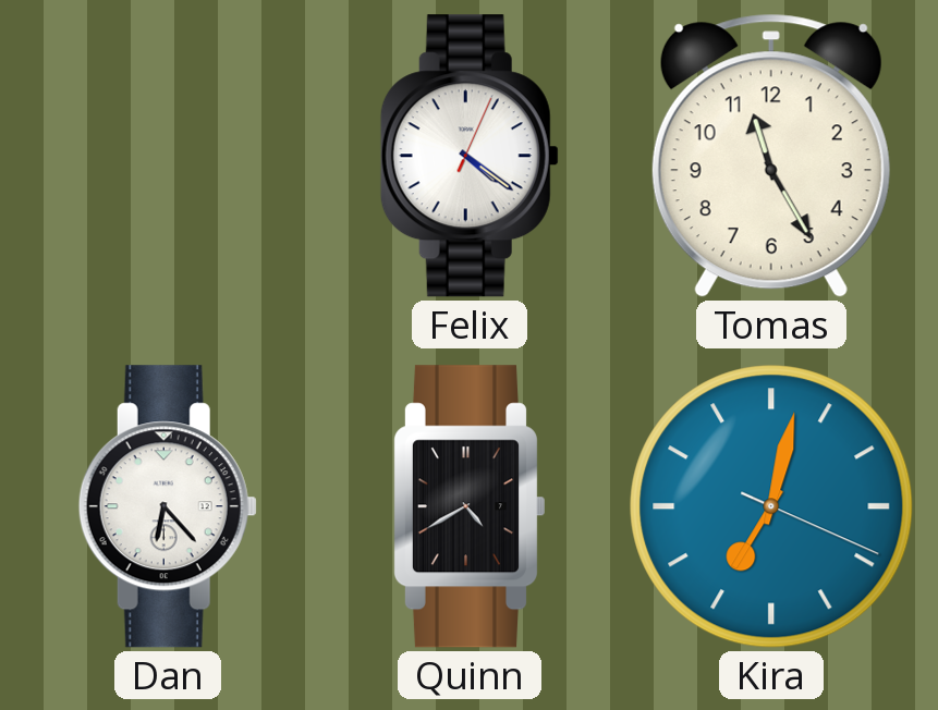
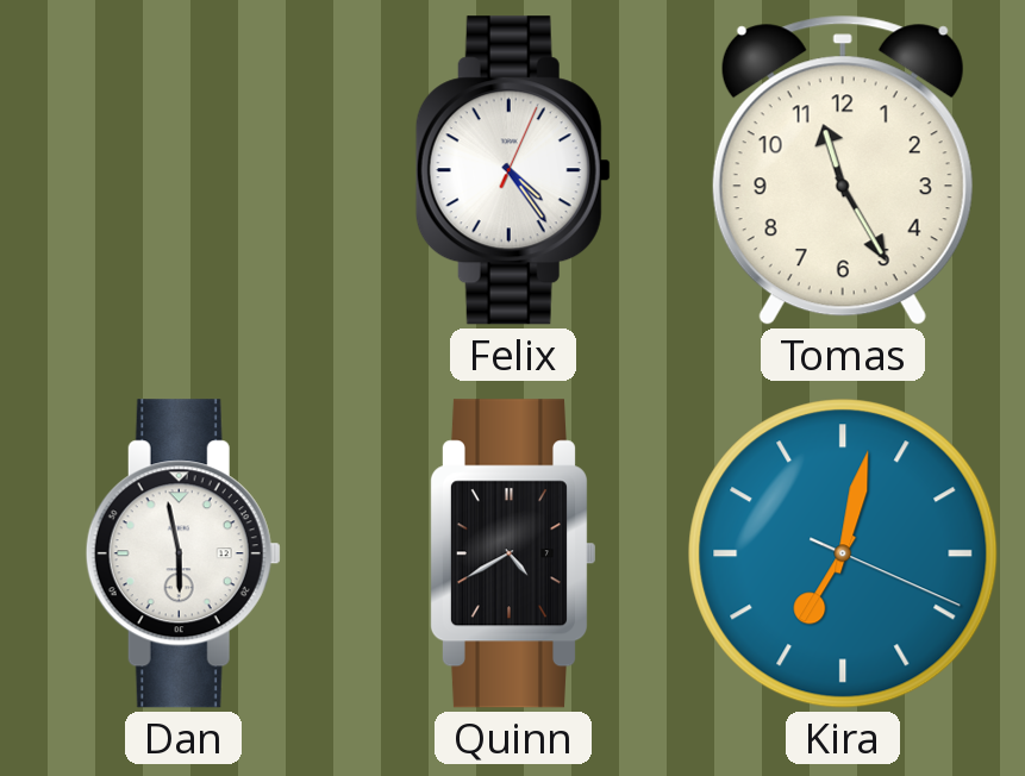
Felix: 4:21 -> 4:24 (513, 170)
Dan: 6:23 -> 5:58 (183, 553)
